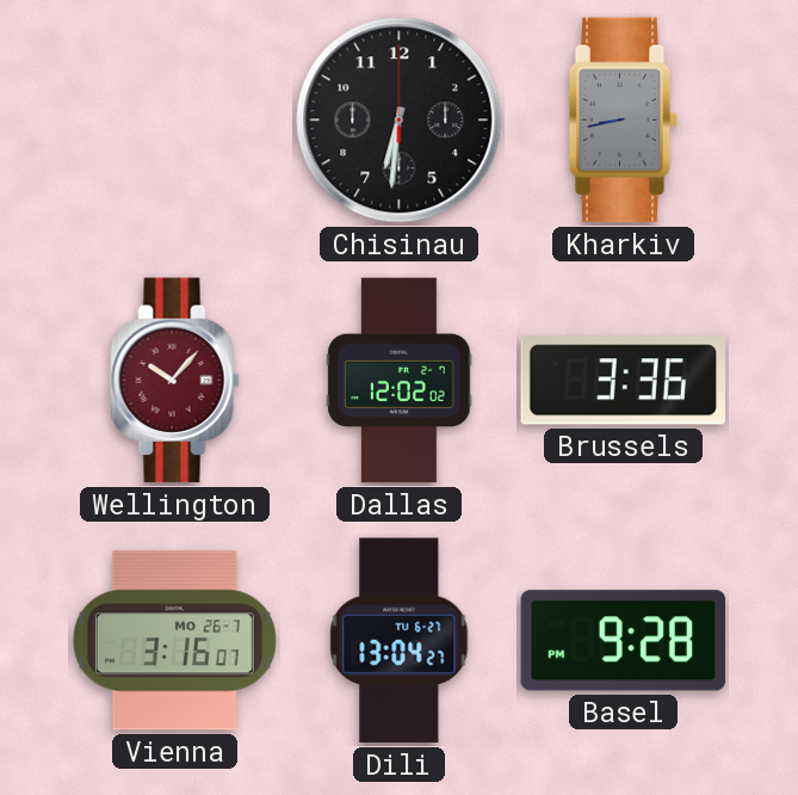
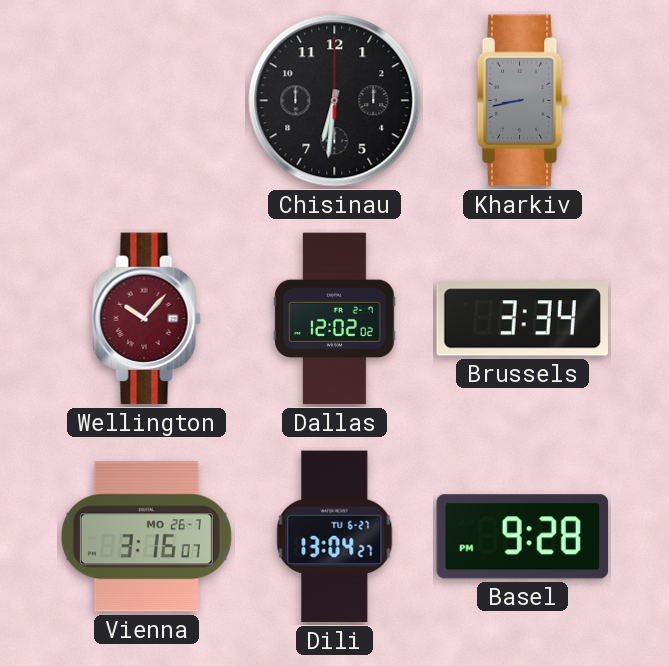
Brussels: 3:36 -> 3:34 (522, 319)
